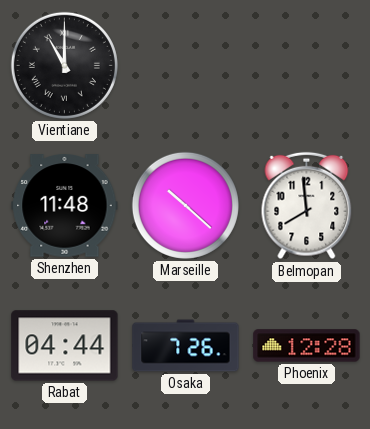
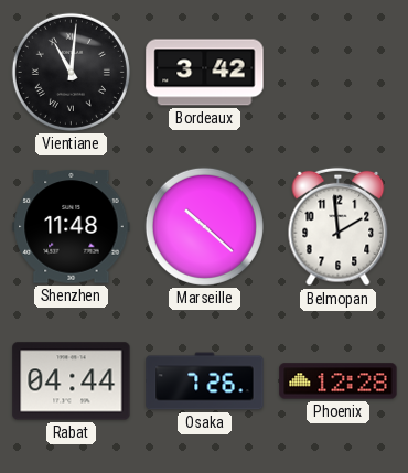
Vientiane: 11:00 -> 11:01 (71, 72)
Bordeaux: none -> 3:42 (205, 73)
Belmopan: 7:59 -> 1:59 (339, 227)
